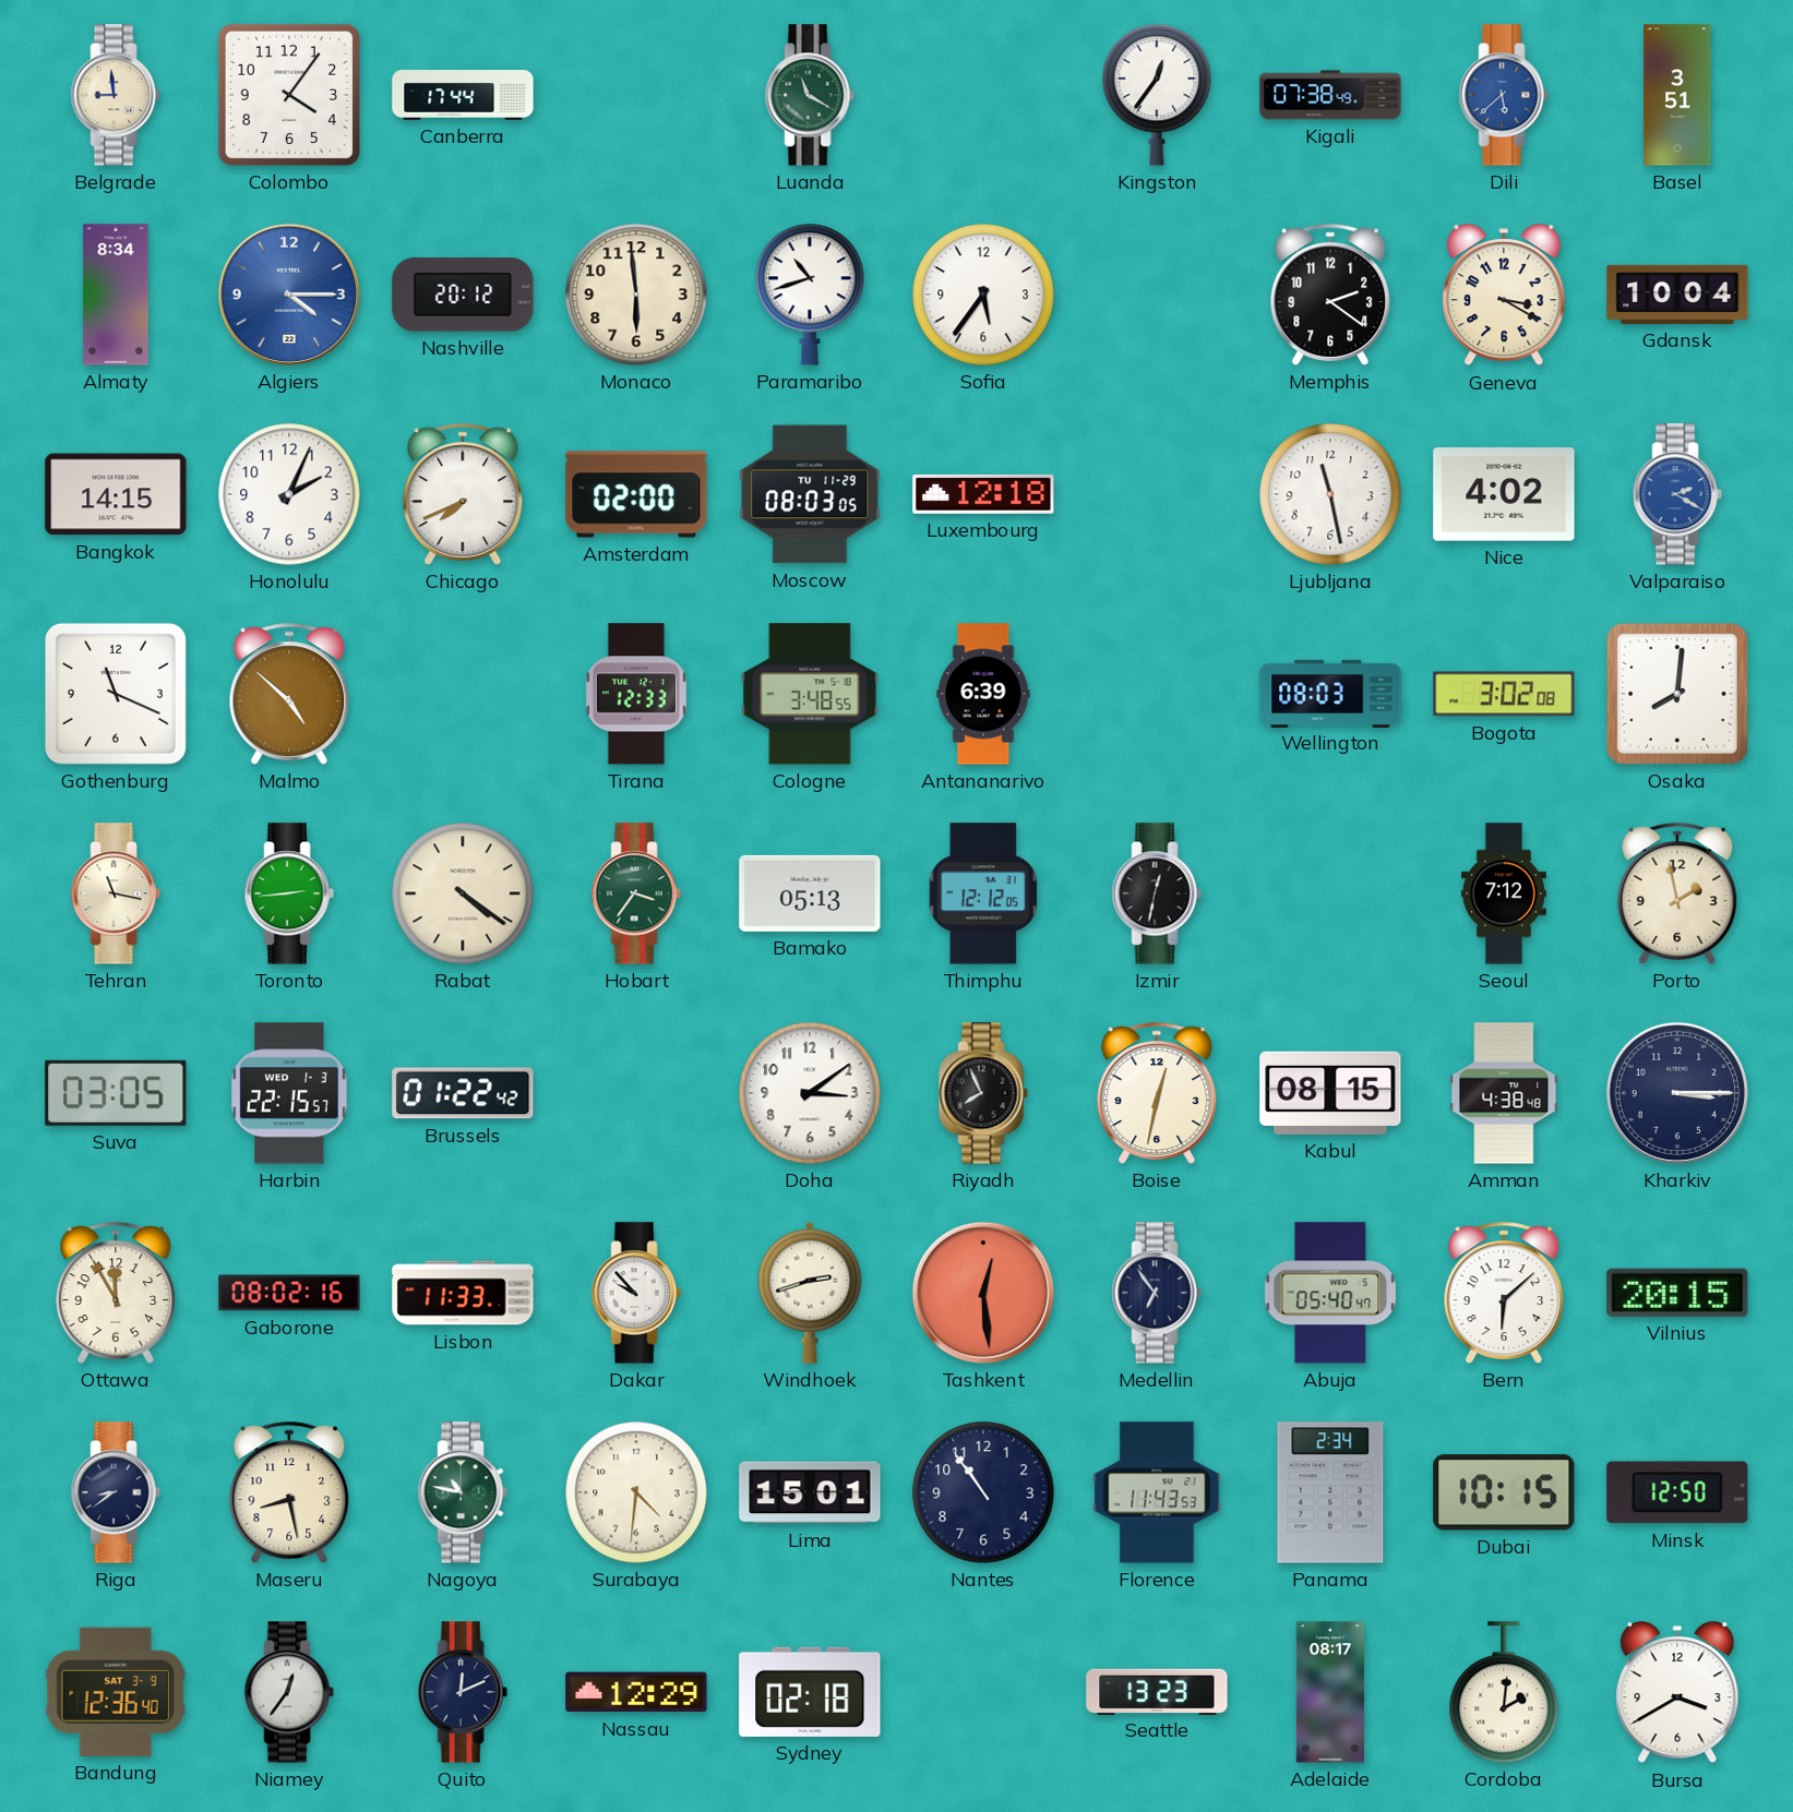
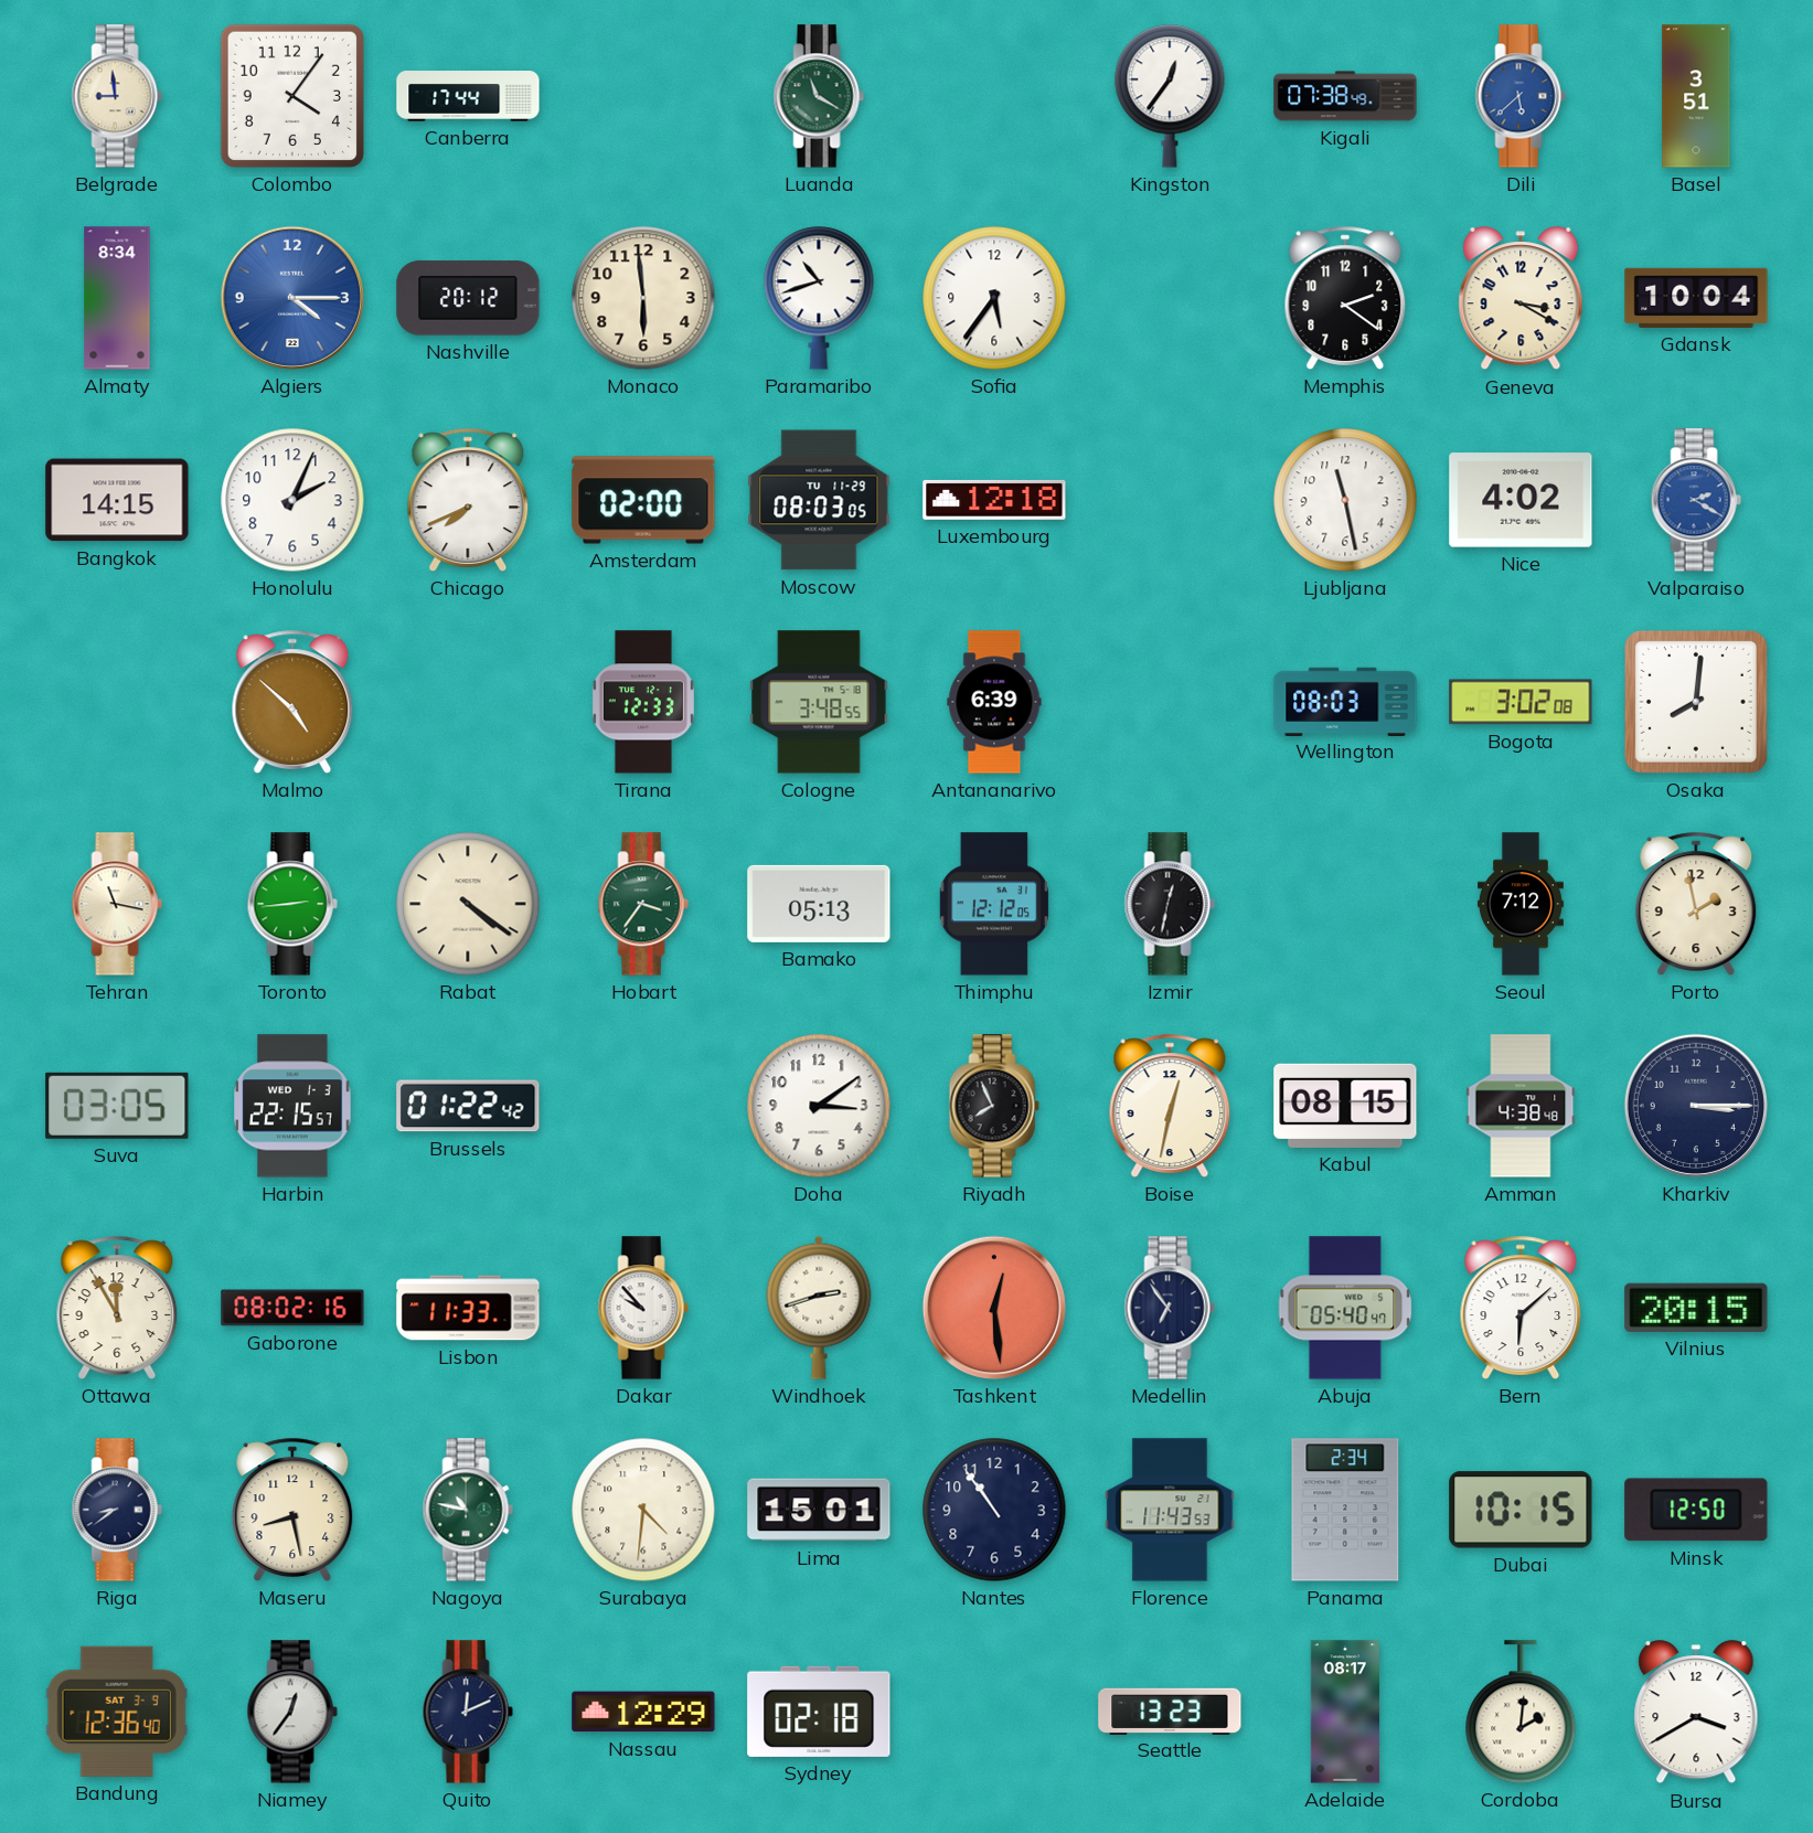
Gothenburg: 11:19 -> none (116, 694)
